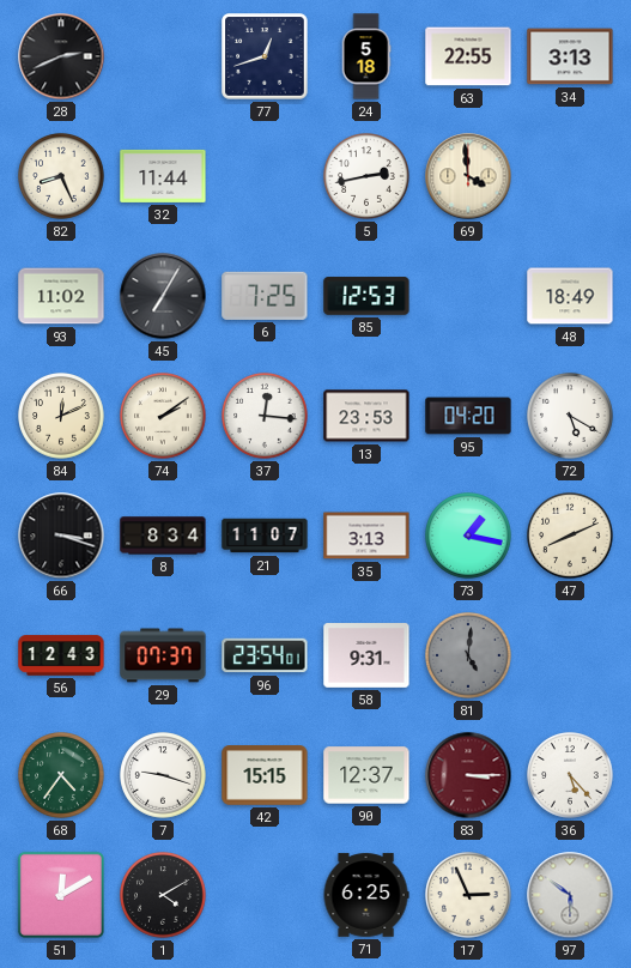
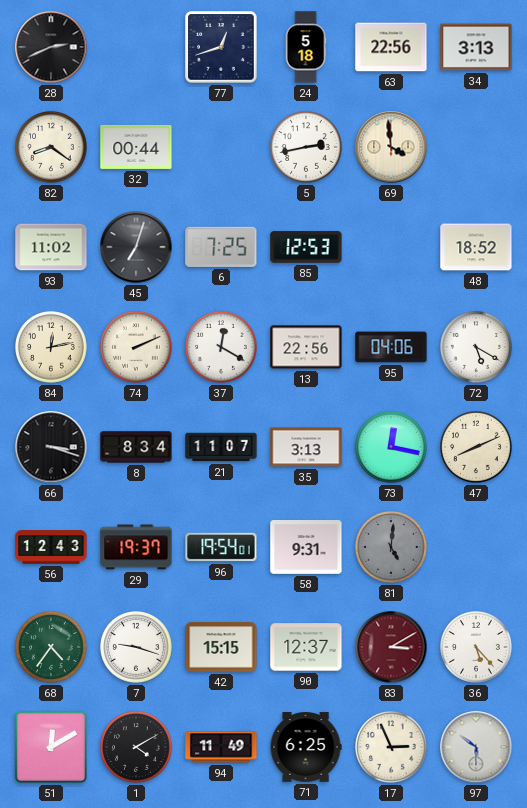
63: 22:55 -> 22:56 (391, 47)
82: 8:26 -> 8:21 (52, 148)
32: 11:44 -> 00:44 (136, 147)
45: 7:05 -> 7:03 (136, 247)
48: 18:49 -> 18:52 (476, 247)
84: 12:11 -> 12:13 (52, 348)
74: 2:09 -> 2:11 (137, 348)
37: 12:16 -> 12:20 (222, 348)
13: 23:53 -> 22:56 (306, 347)
95: 04:20 -> 04:06 (391, 347)
73: 1:17 -> 12:17 (392, 448)
29: 07:37 -> 19:37 (136, 547)
96: 23:54 -> 19:54 (221, 547)
83: 3:15 -> 3:10 (391, 647)
94: none -> 11:49 (221, 747)
